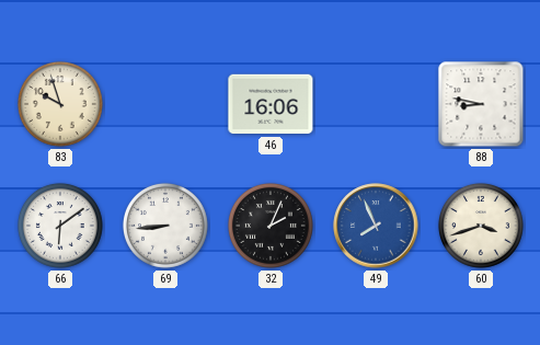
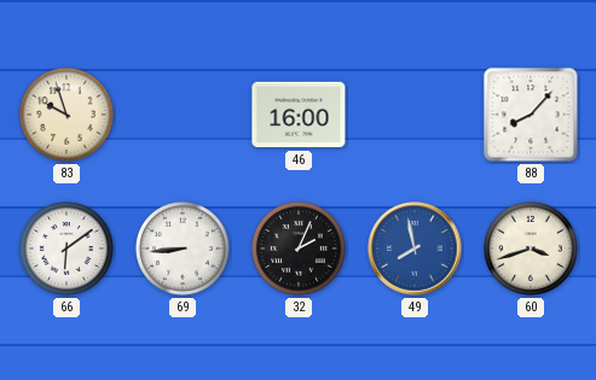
46: 16:06 -> 16:00 (299, 115)
88: 8:47 -> 8:07 (531, 115)
49: 7:56 -> 7:58 (415, 249)
